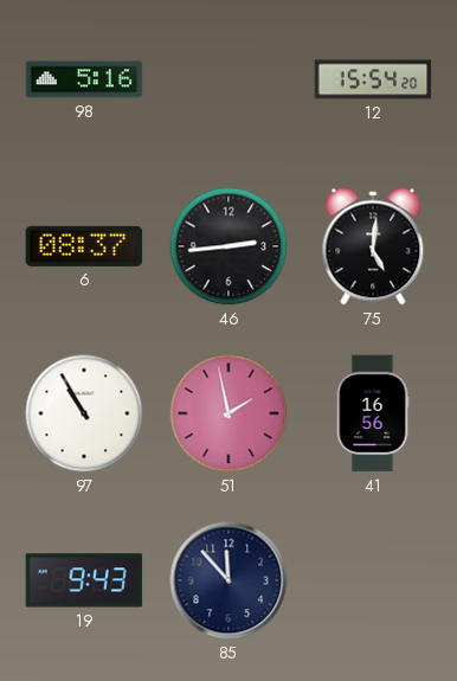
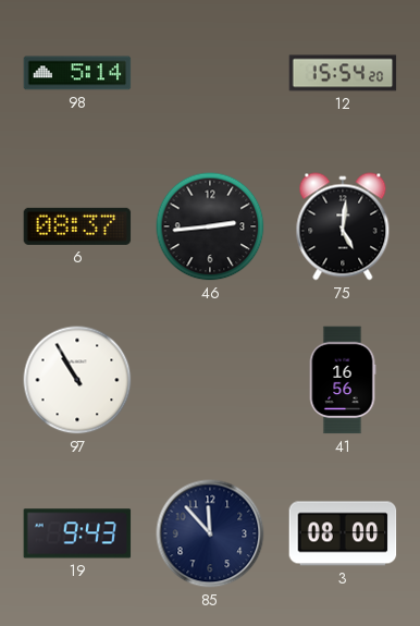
98: 5:16 -> 5:14 (77, 73)
51: 1:58 -> none (228, 413)
3: none -> 08:00 (343, 533)
